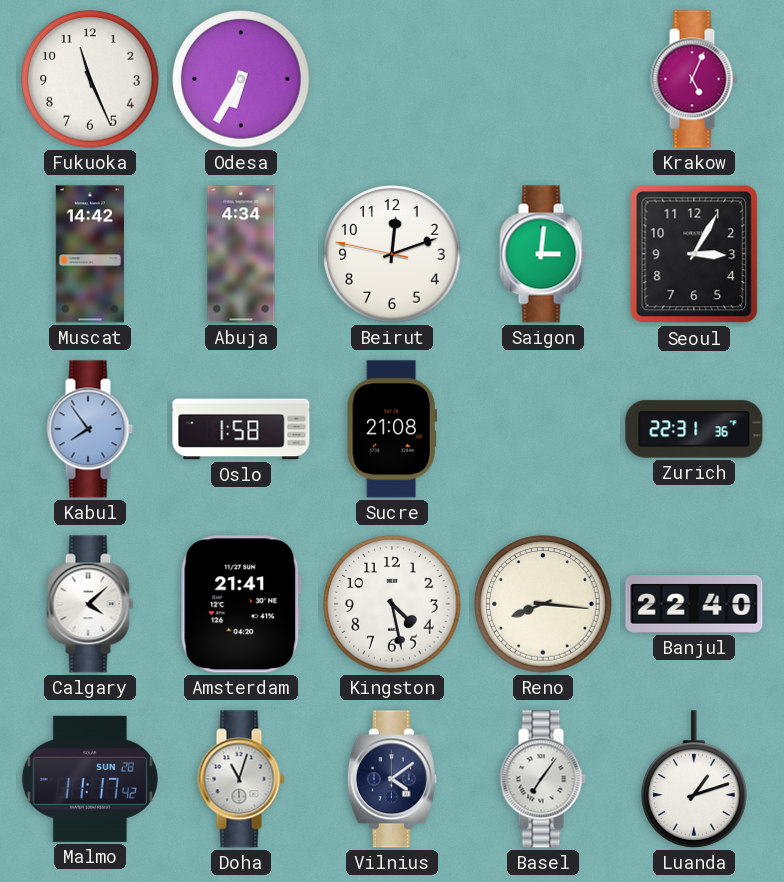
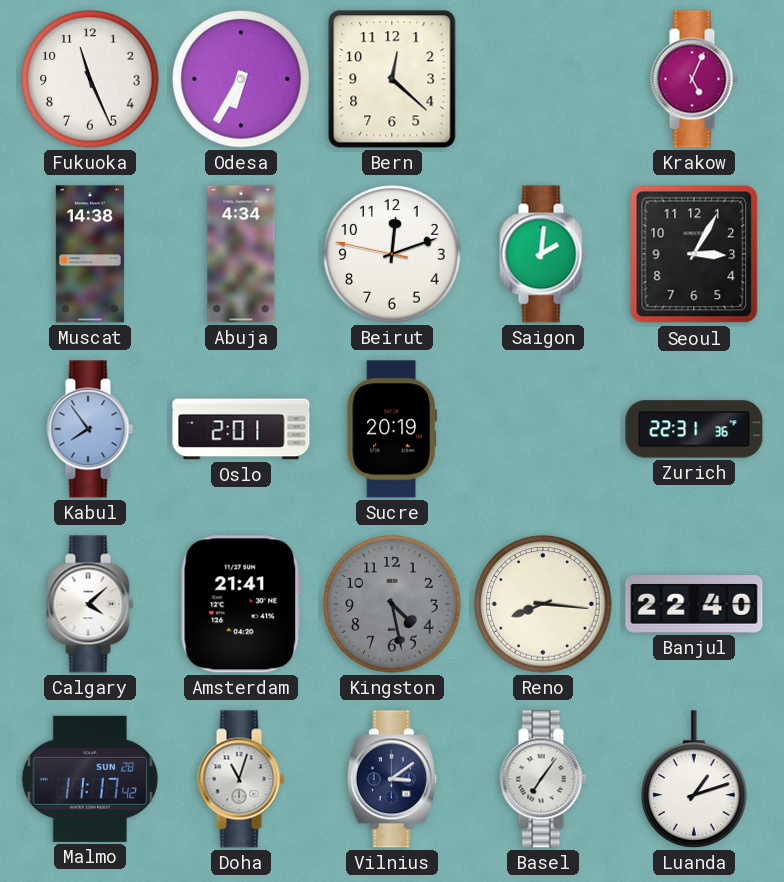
Bern: none -> 12:22 (392, 79)
Muscat: 14:42 -> 14:38 (90, 254)
Saigon: 3:01 -> 2:01 (543, 254)
Oslo: 1:58 -> 2:01 (241, 429)
Sucre: 21:08 -> 20:19 (392, 429)
Kingston dial: white -> grey (392, 604)
Vilnius: 4:09 -> 3:09 (392, 779)
